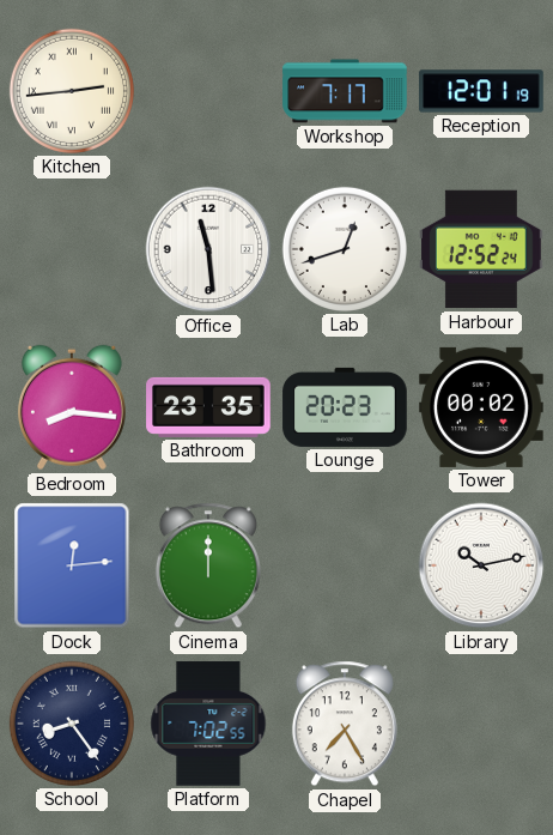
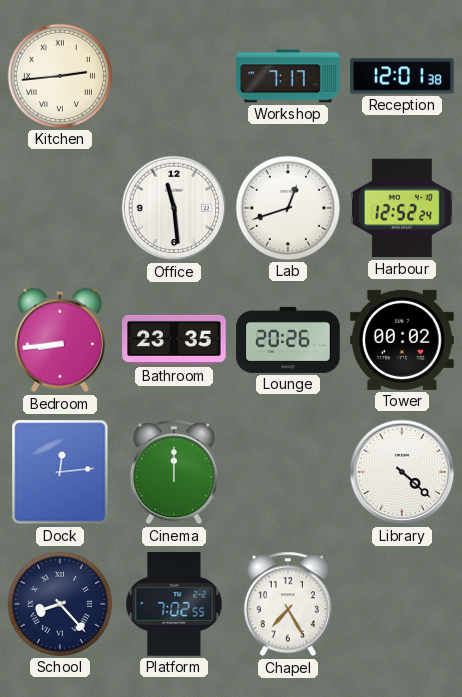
Reception: 12:01:19 -> 12:01:38 (402, 76)
Bedroom: 8:16 -> 8:44 (60, 340)
Lounge: 20:23 -> 20:26 (288, 340)
Library: 10:13 -> 4:22 (402, 472)
School: 8:24 -> 8:23 (60, 604)
